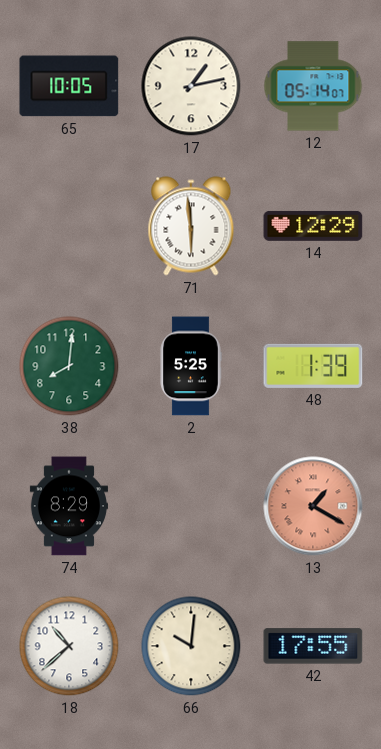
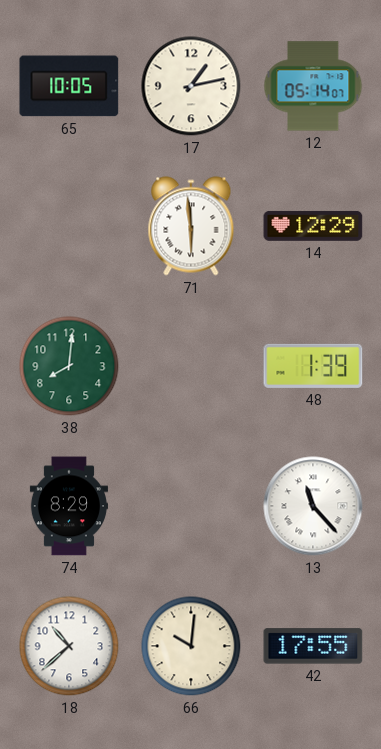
2: 5:25 -> none (191, 366)
13: 1:20 -> 11:23 (313, 506)
13 dial: salmon -> white (313, 506)
